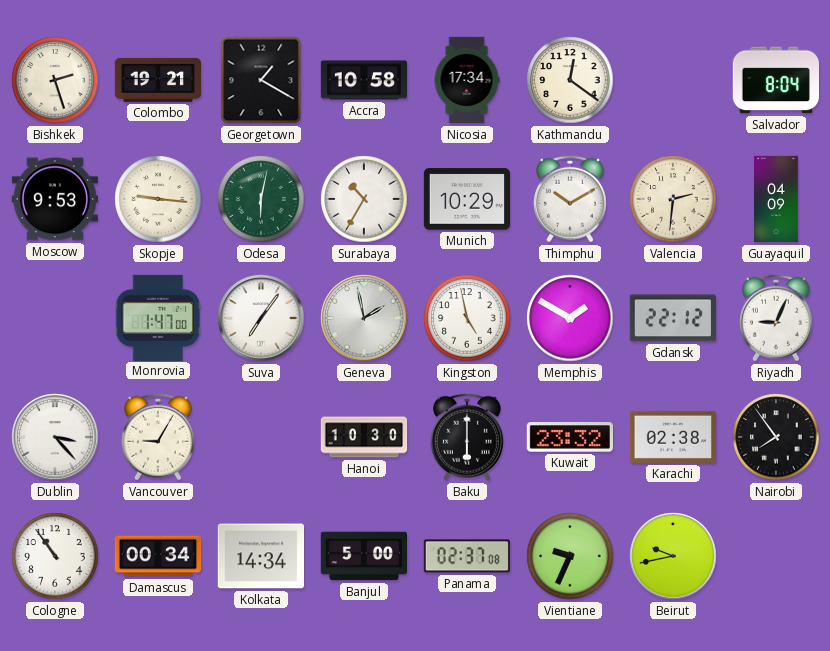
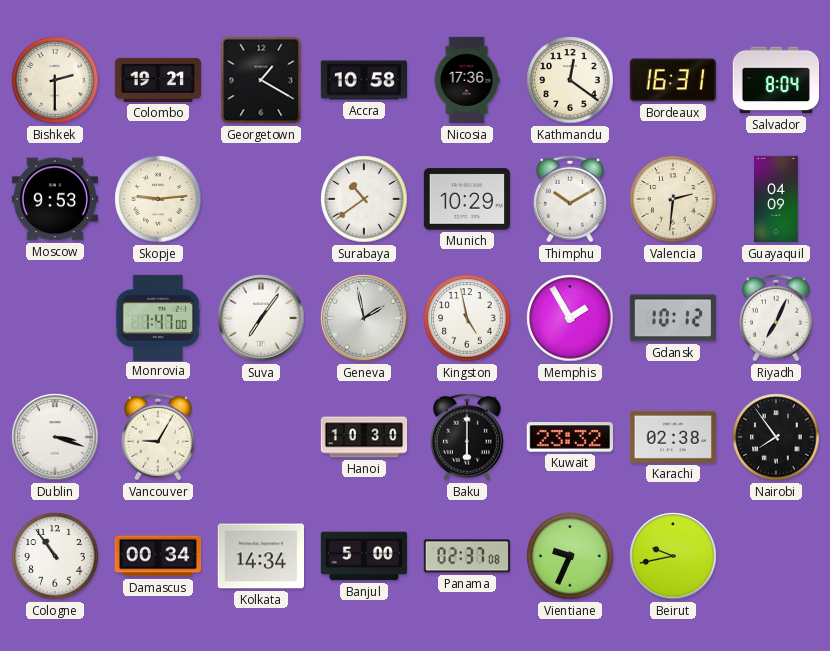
Bishkek: 2:27 -> 2:30 (55, 80)
Nicosia: 17:34 -> 17:36 (467, 80)
Bordeaux: none -> 16:31 (673, 80)
Skopje: 9:16 -> 9:14 (158, 199)
Odesa: 6:02 -> none (261, 199)
Surabaya: 10:35 -> 10:39 (364, 199)
Memphis: 1:50 -> 1:55 (570, 318)
Gdansk: 22:12 -> 10:12 (673, 318)
Riyadh: 9:04 -> 7:04 (776, 318)
Dublin: 3:23 -> 3:18 (55, 437)
